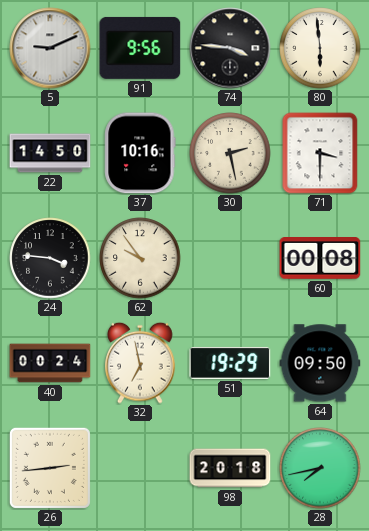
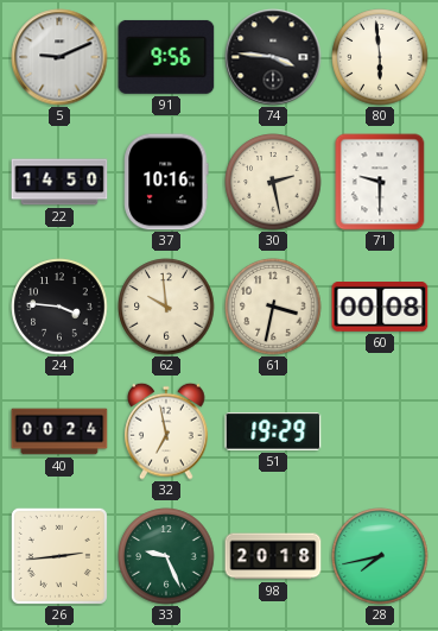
71: 3:30 -> 9:30 (380, 182)
62: 9:54 -> 9:59 (166, 307)
61: none -> 3:32 (273, 307)
64: 09:50 -> none (320, 363)
33: none -> 9:26 (166, 556)
